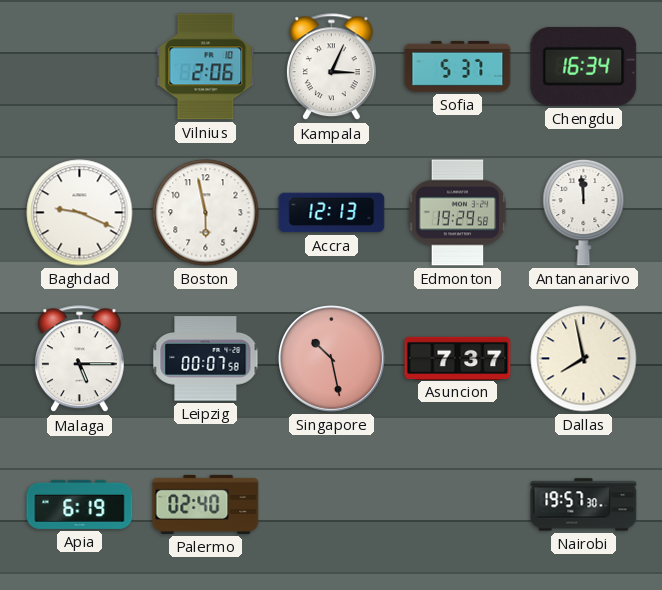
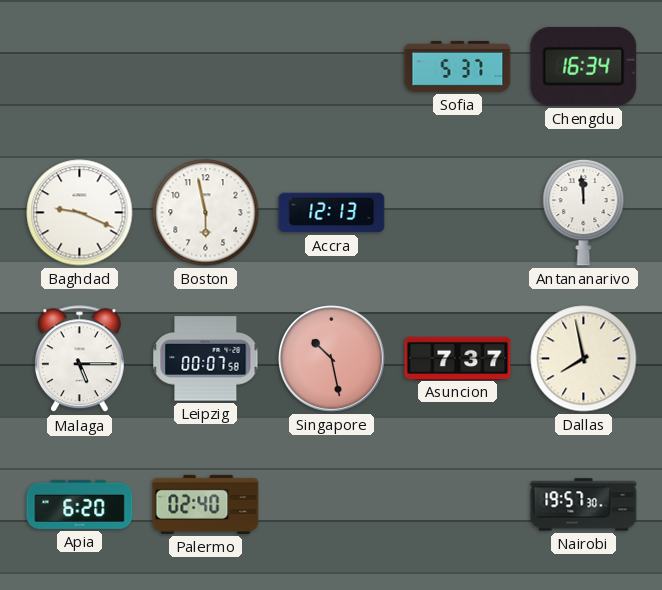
Vilnius: 2:06 -> none (206, 67)
Kampala: 3:04 -> none (331, 67)
Edmonton: 19:29 -> none (458, 213)
Apia: 6:19 -> 6:20 (80, 504)
